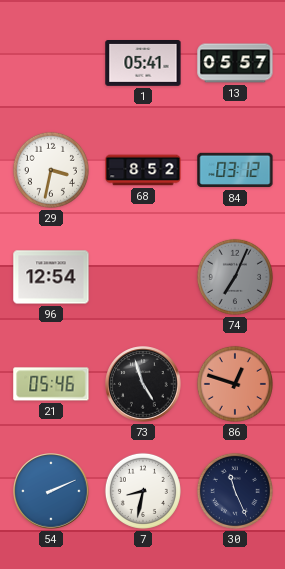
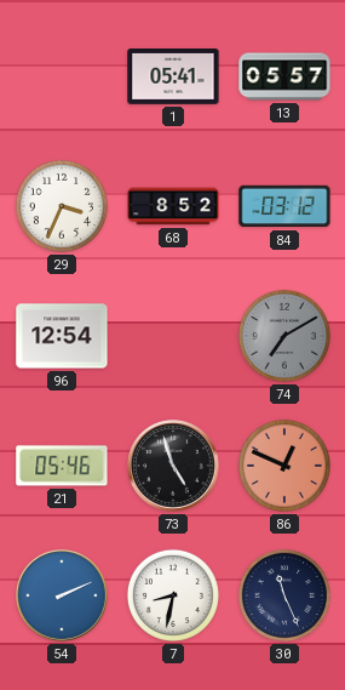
29: 3:32 -> 3:34 (62, 206)
74: 7:04 -> 7:10 (284, 336)
86: 12:48 -> 12:49 (284, 466)
